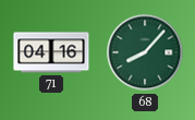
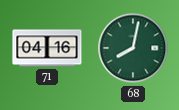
68: 8:07 -> 8:02 (133, 48)
